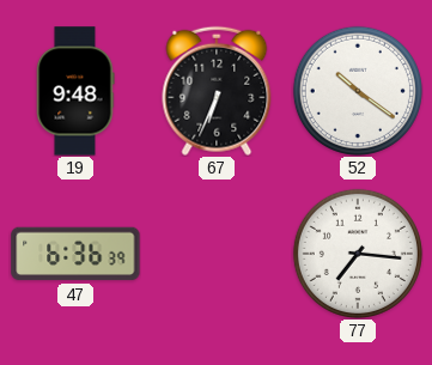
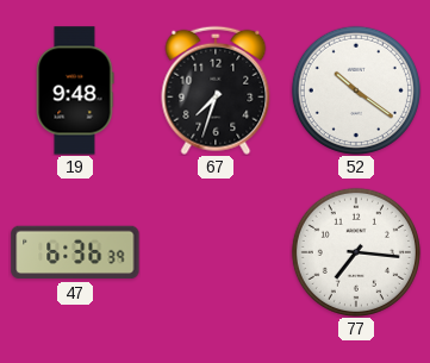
67: 6:34 -> 7:33 (216, 90)
